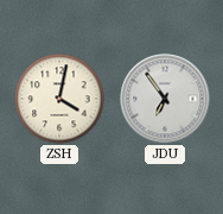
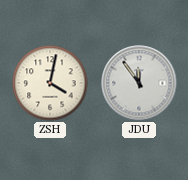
JDU: 6:54 -> 11:54 (139, 83)
